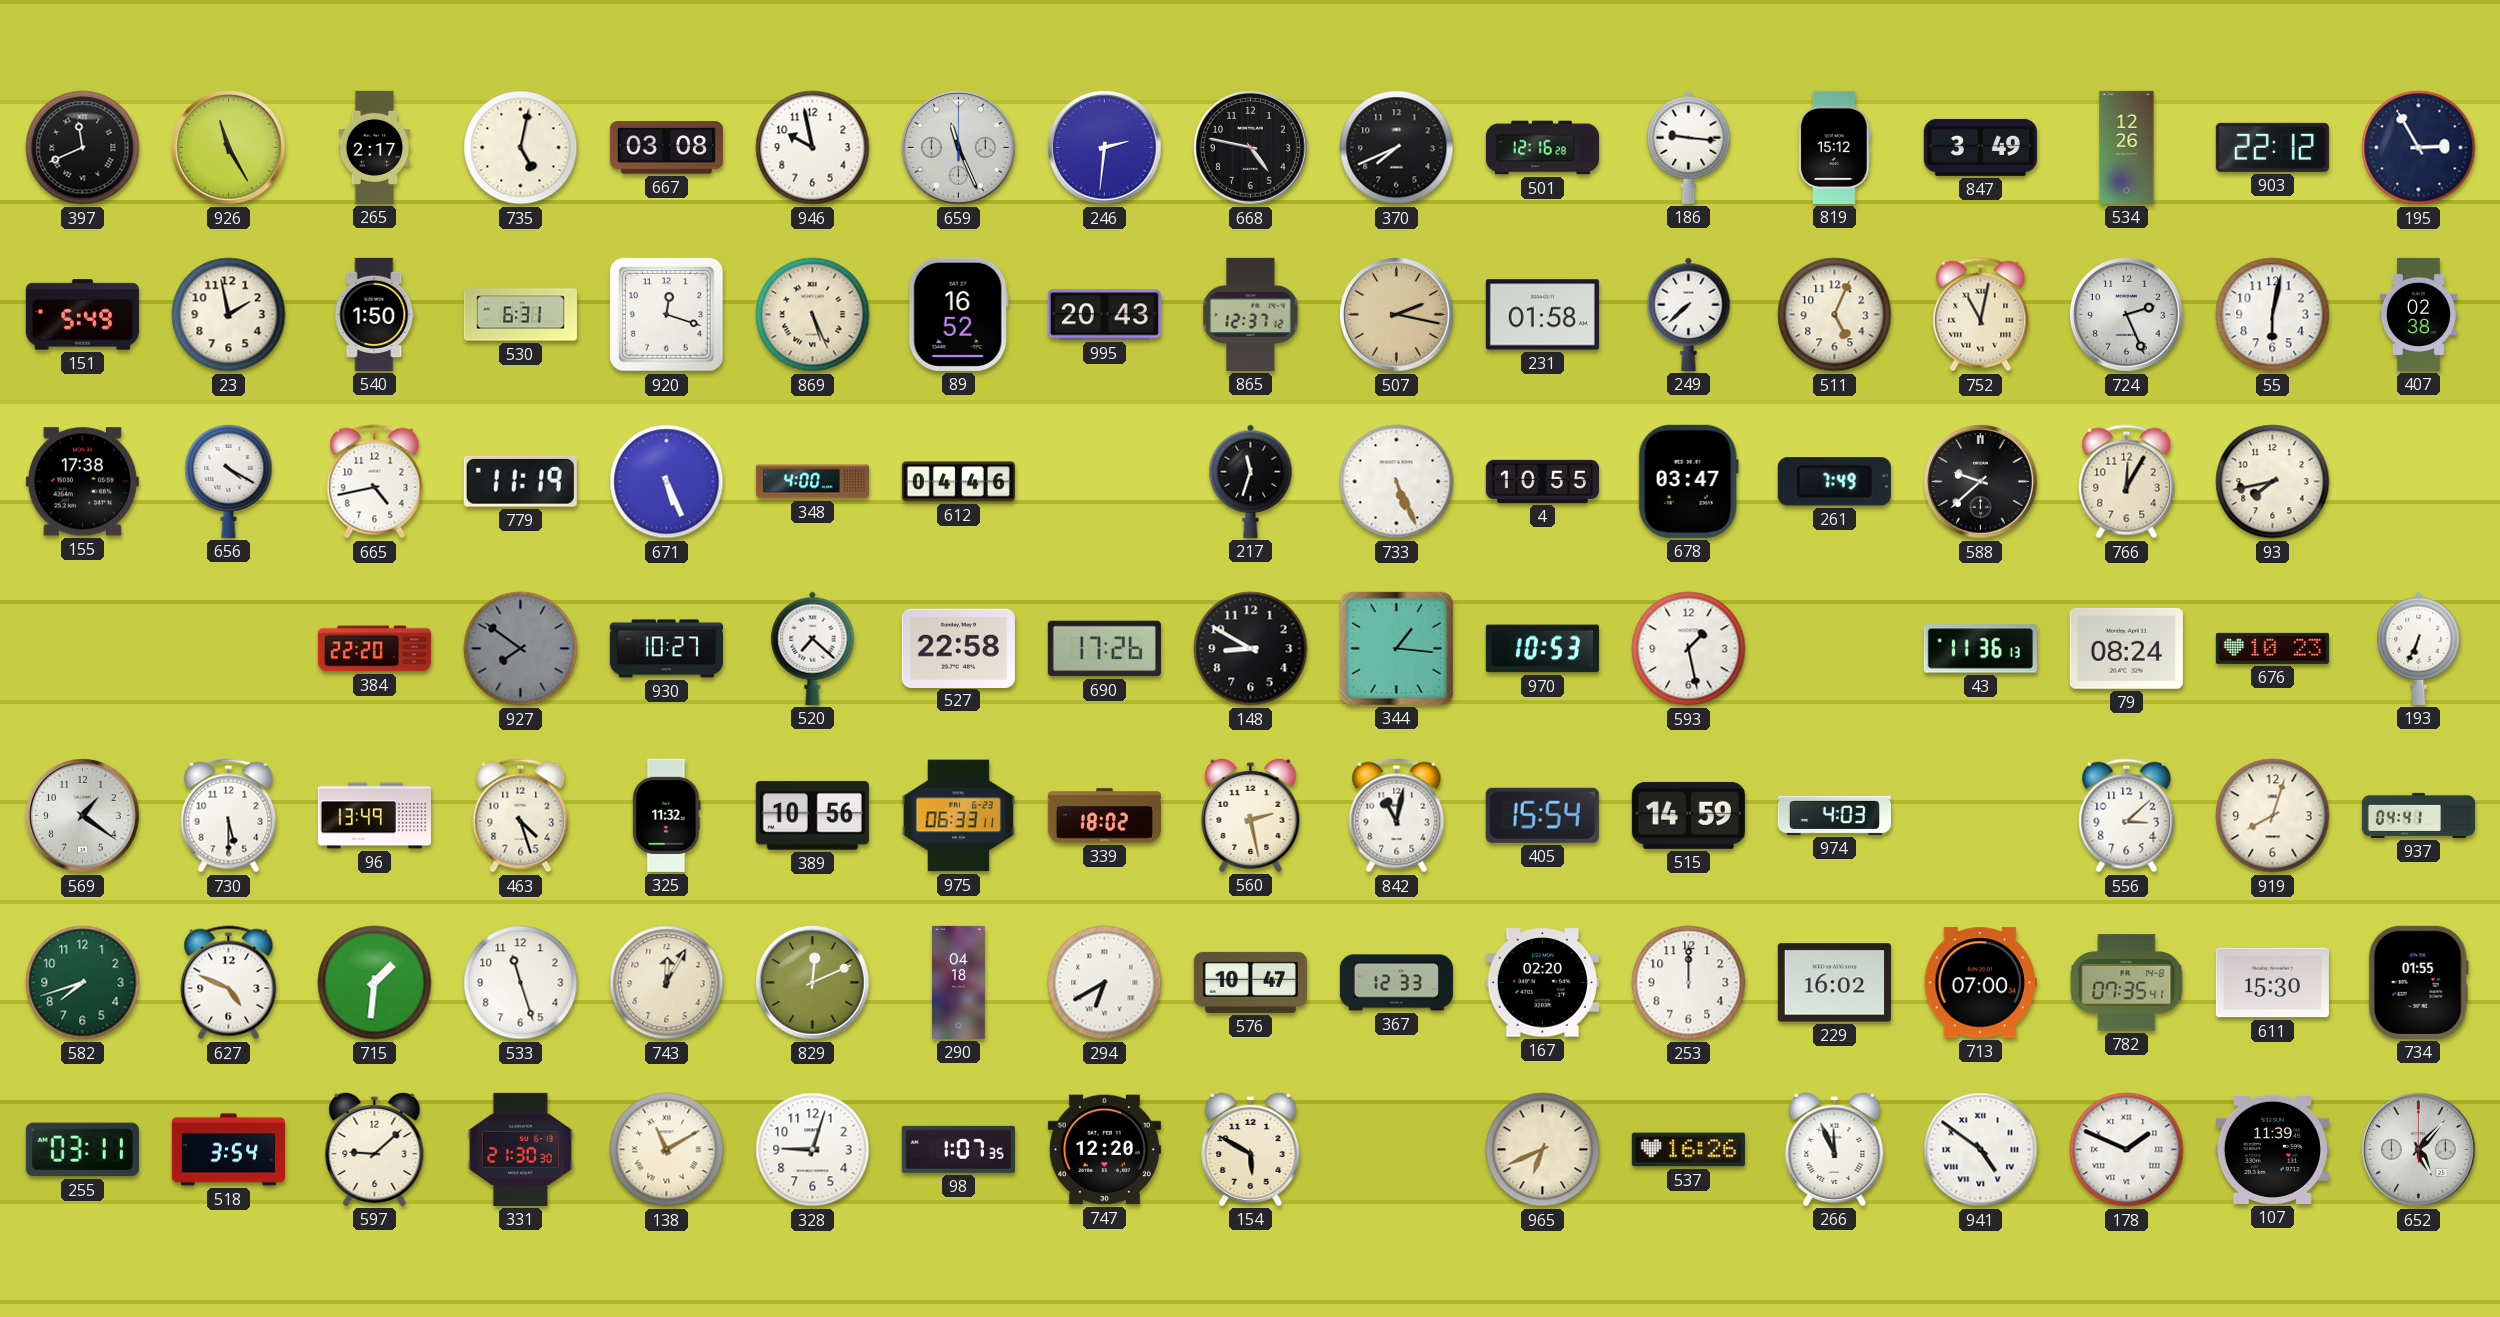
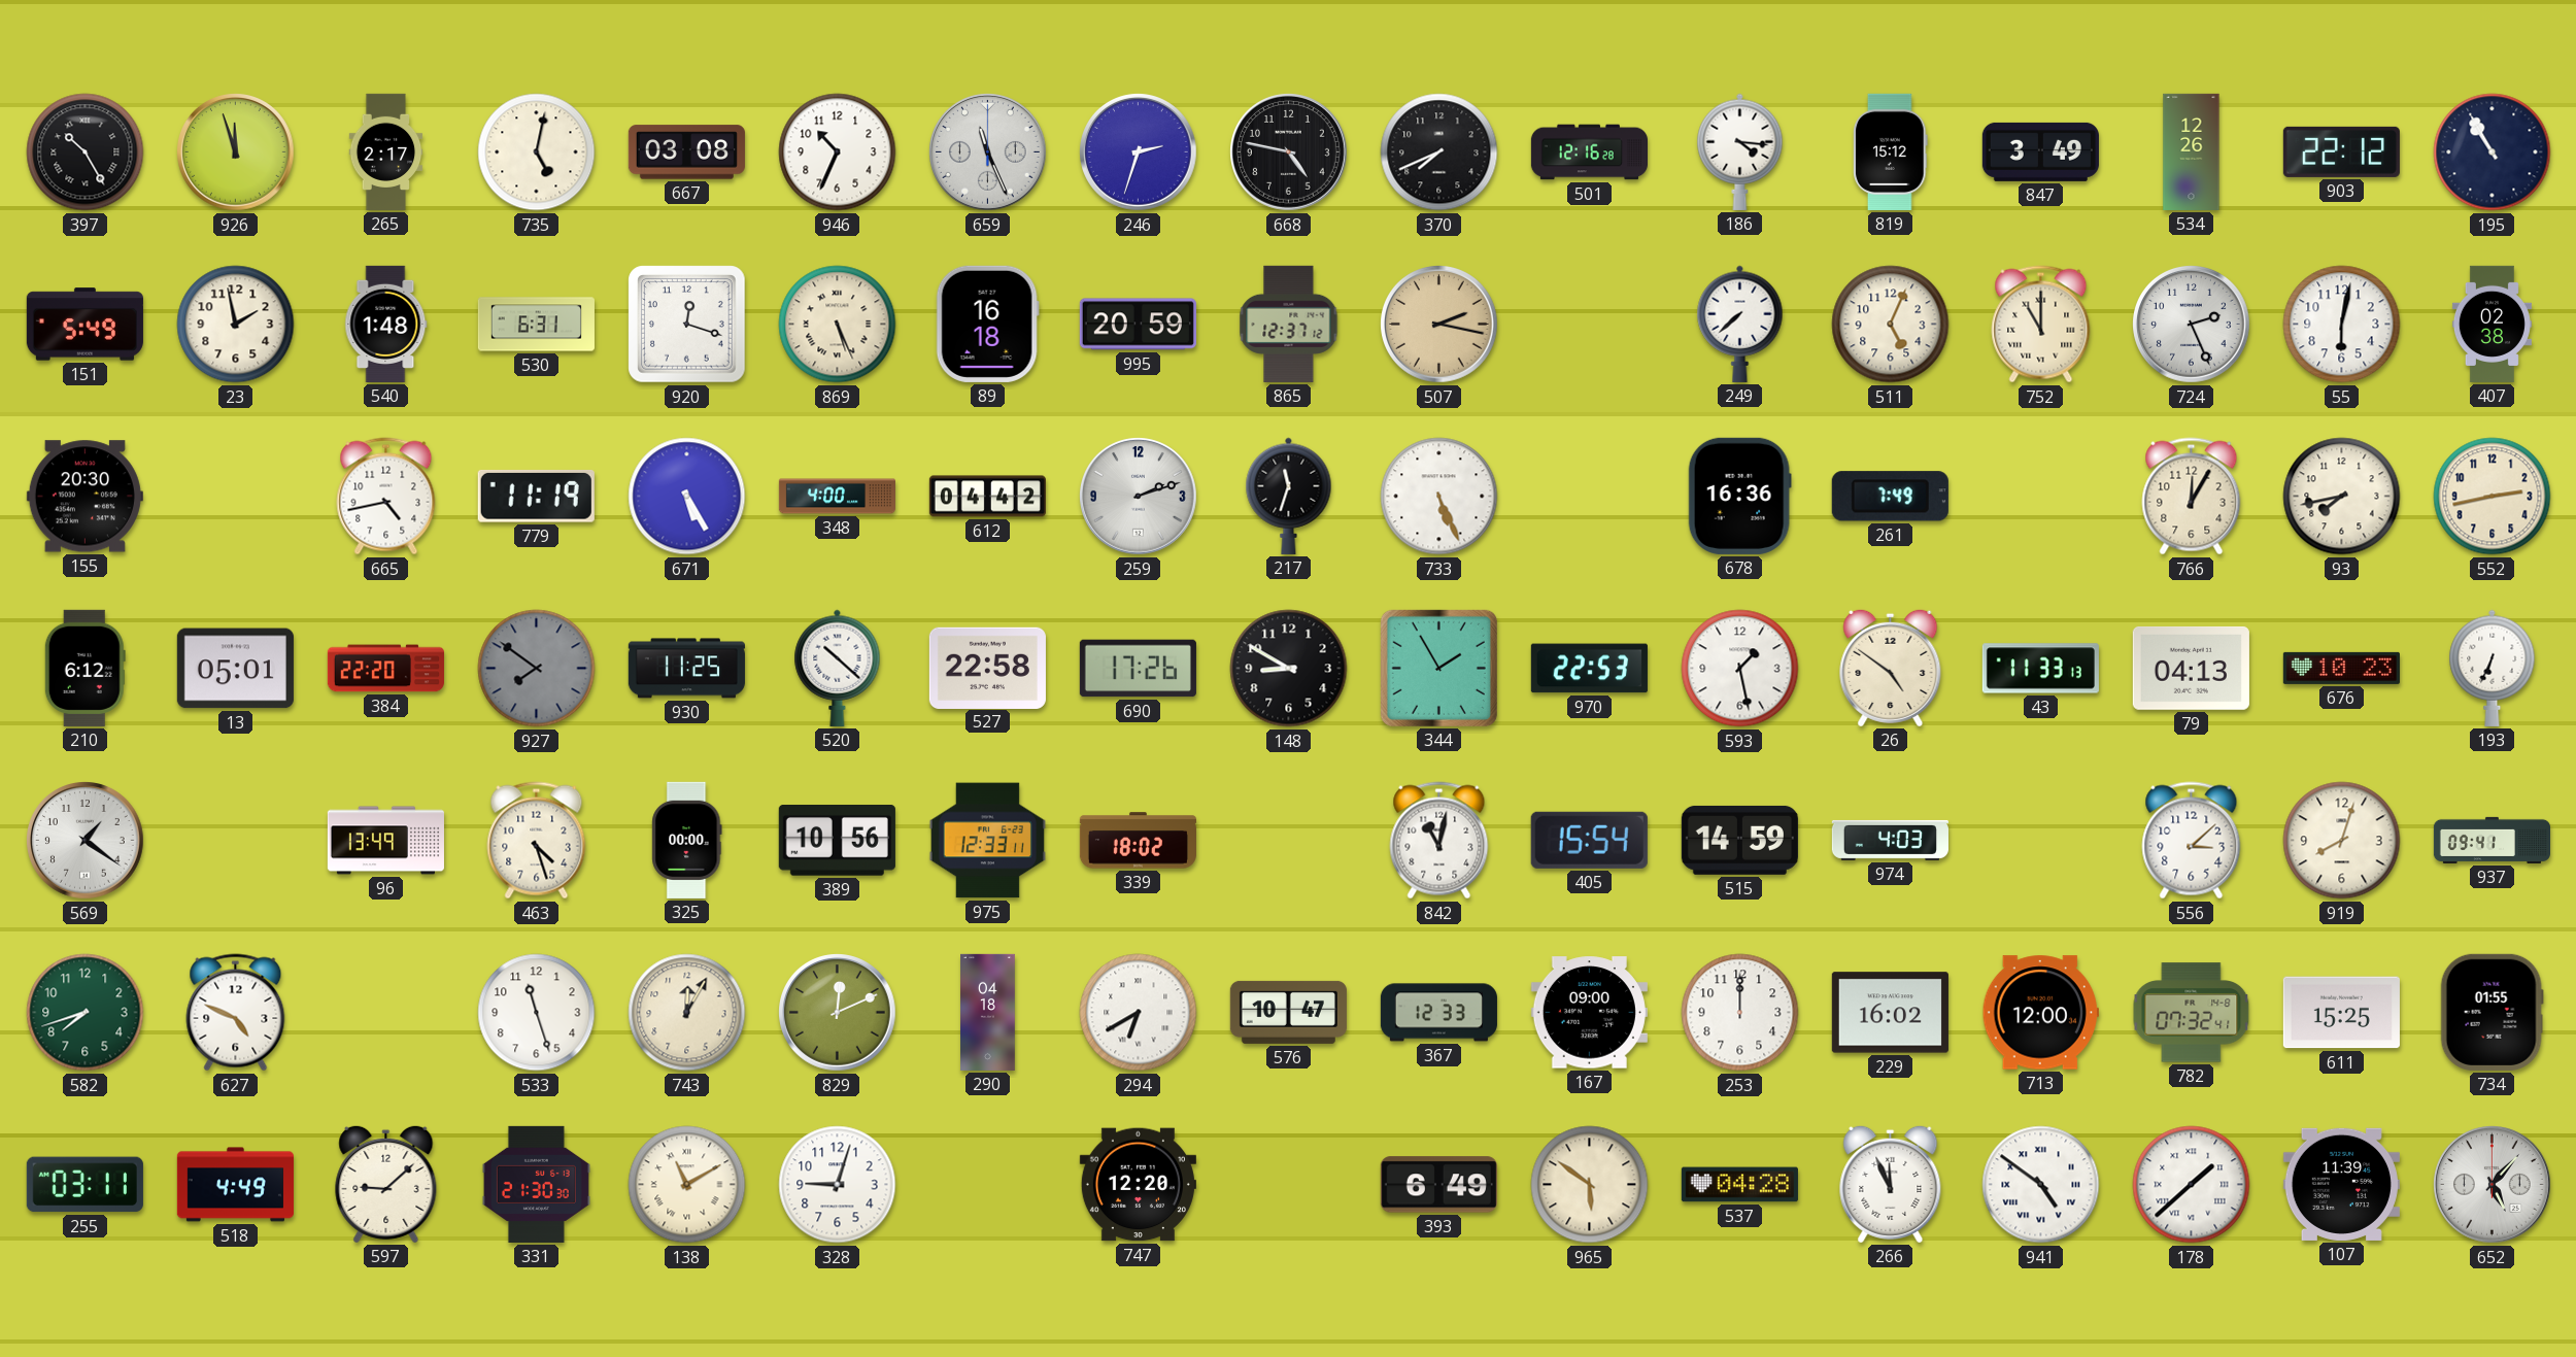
397: 11:41 -> 10:25 (86, 152)
926: 11:25 -> 11:57 (236, 152)
946: 9:58 -> 10:34 (838, 152)
246: 2:31 -> 2:33 (1139, 152)
186: 9:16 -> 4:16 (1740, 151)
195: 2:55 -> 10:55 (2493, 152)
540: 1:50 -> 1:48 (386, 324)
89: 16:52 -> 16:18 (987, 324)
995: 20:43 -> 20:59 (1138, 325)
231: 01:58 -> none (1542, 315)
752: 11:02 -> 11:00 (2041, 325)
155: 17:38 -> 20:30 (84, 497)
656: 4:20 -> none (229, 481)
671: 5:26 -> 5:25 (687, 497)
612: 04:46 -> 04:42 (987, 497)
259: none -> 2:12 (1139, 497)
4: 10:55 -> none (1542, 481)
678: 03:47 -> 16:36 (1739, 496)
588: 9:38 -> none (1981, 482)
552: none -> 2:43 (2493, 497)
210: none -> 6:12 (84, 668)
13: none -> 05:01 (235, 669)
930: 10:27 -> 11:25 (686, 669)
520: 7:22 -> 10:22 (838, 668)
344: 1:16 -> 1:55 (1438, 668)
970: 10:53 -> 22:53 (1589, 669)
26: none -> 4:51 (1891, 668)
43: 11:36 -> 11:33 (2040, 669)
79: 08:24 -> 04:13 (2191, 668)
730: 5:30 -> none (229, 816)
325: 11:32 -> 00:00 (687, 840)
975: 06:33 -> 12:33 (987, 841)
560: 2:28 -> none (1251, 815)
937: 04:41 -> 09:41 (2492, 840)
715: 1:31 -> none (375, 983)
167: 02:20 -> 09:00 (1589, 1013)
713: 07:00 -> 12:00 (2040, 1013)
782: 07:35 -> 07:32 (2192, 1013)
611: 15:30 -> 15:25 (2341, 1013)
518: 3:54 -> 4:49 (235, 1185)
98: 1:07 -> none (958, 1149)
154: 5:50 -> none (1251, 1149)
393: none -> 6:49 (1438, 1185)
965: 6:41 -> 5:51 (1590, 1185)
537: 16:26 -> 04:28 (1739, 1185)
178: 1:49 -> 1:38 (2192, 1185)
